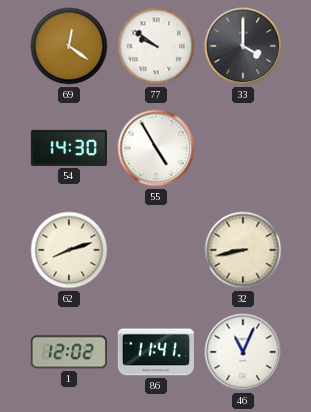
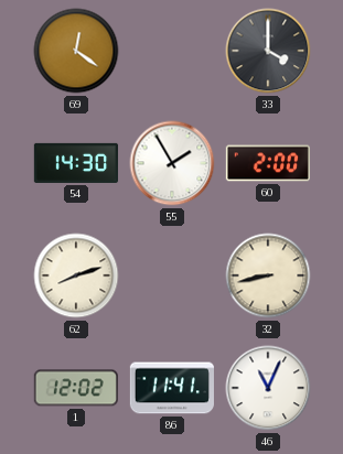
77: 9:51 -> none (156, 46)
55: 4:55 -> 1:55 (172, 163)
60: none -> 2:00 (268, 163)
